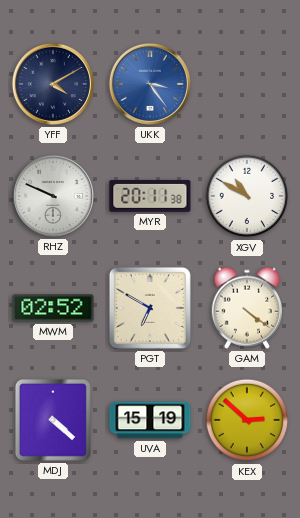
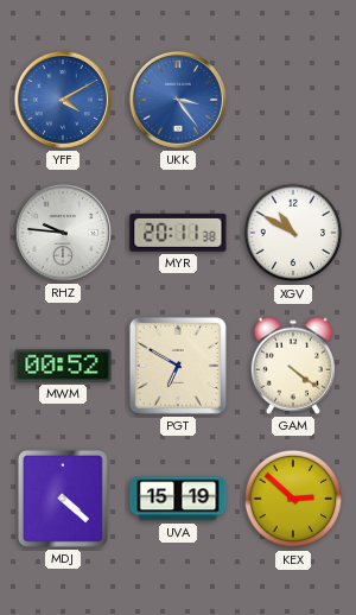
YFF dial: navy -> blue (63, 100)
RHZ: 9:49 -> 9:46 (63, 233)
MWM: 02:52 -> 00:52 (63, 366)
